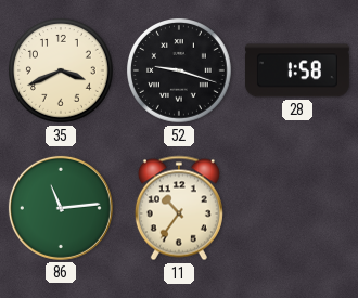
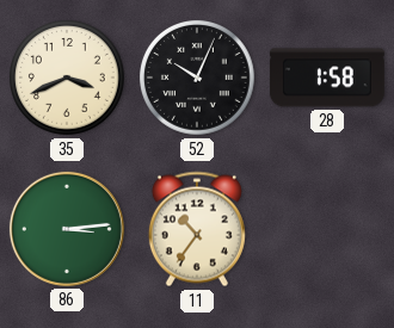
52: 9:18 -> 10:04 (198, 79)
86: 11:14 -> 3:14 (67, 229)
